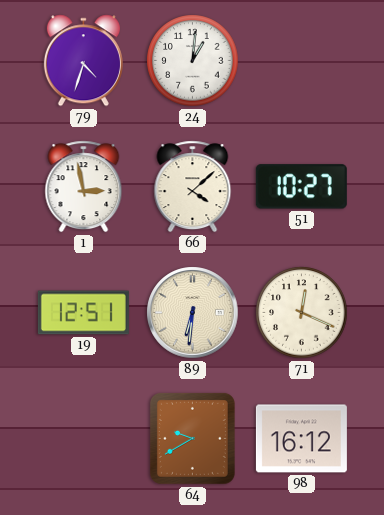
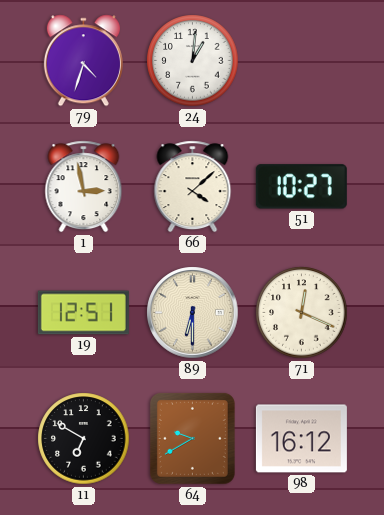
89: 6:31 -> 6:30 (193, 313)
11: none -> 6:50 (84, 439)
